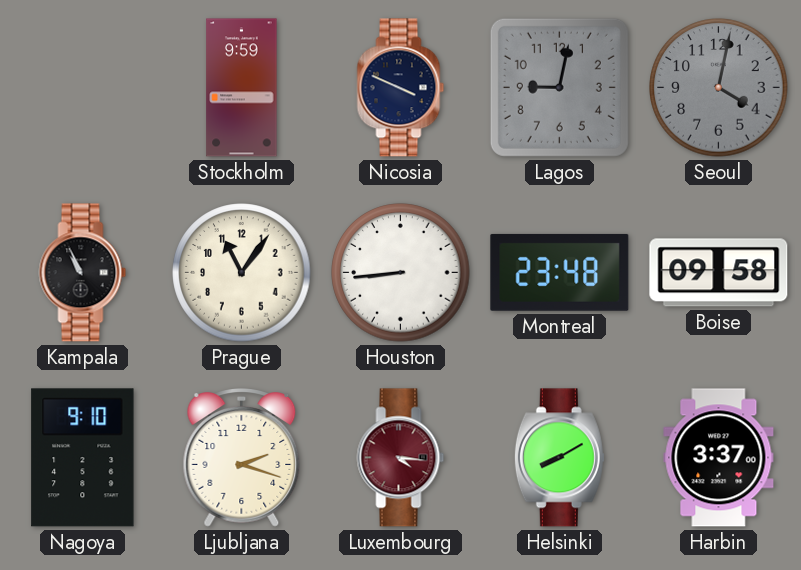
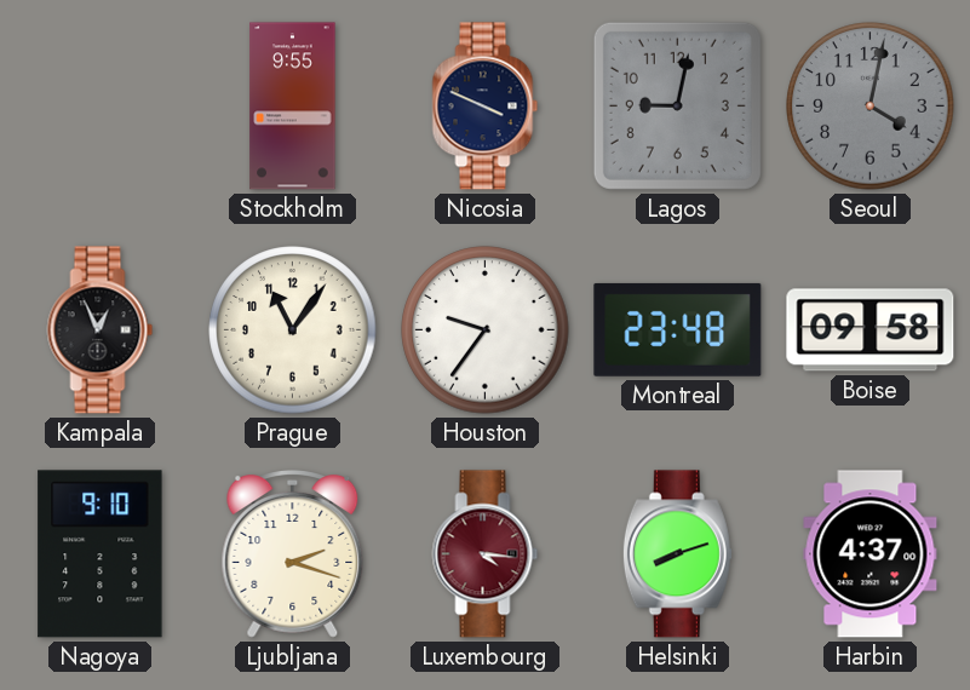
Stockholm: 9:59 -> 9:55 (293, 107)
Kampala: 10:56 -> 12:56 (101, 330)
Houston: 8:44 -> 9:36 (486, 330)
Helsinki: 8:10 -> 8:12 (677, 554)
Harbin: 3:37 -> 4:37 (871, 554)
